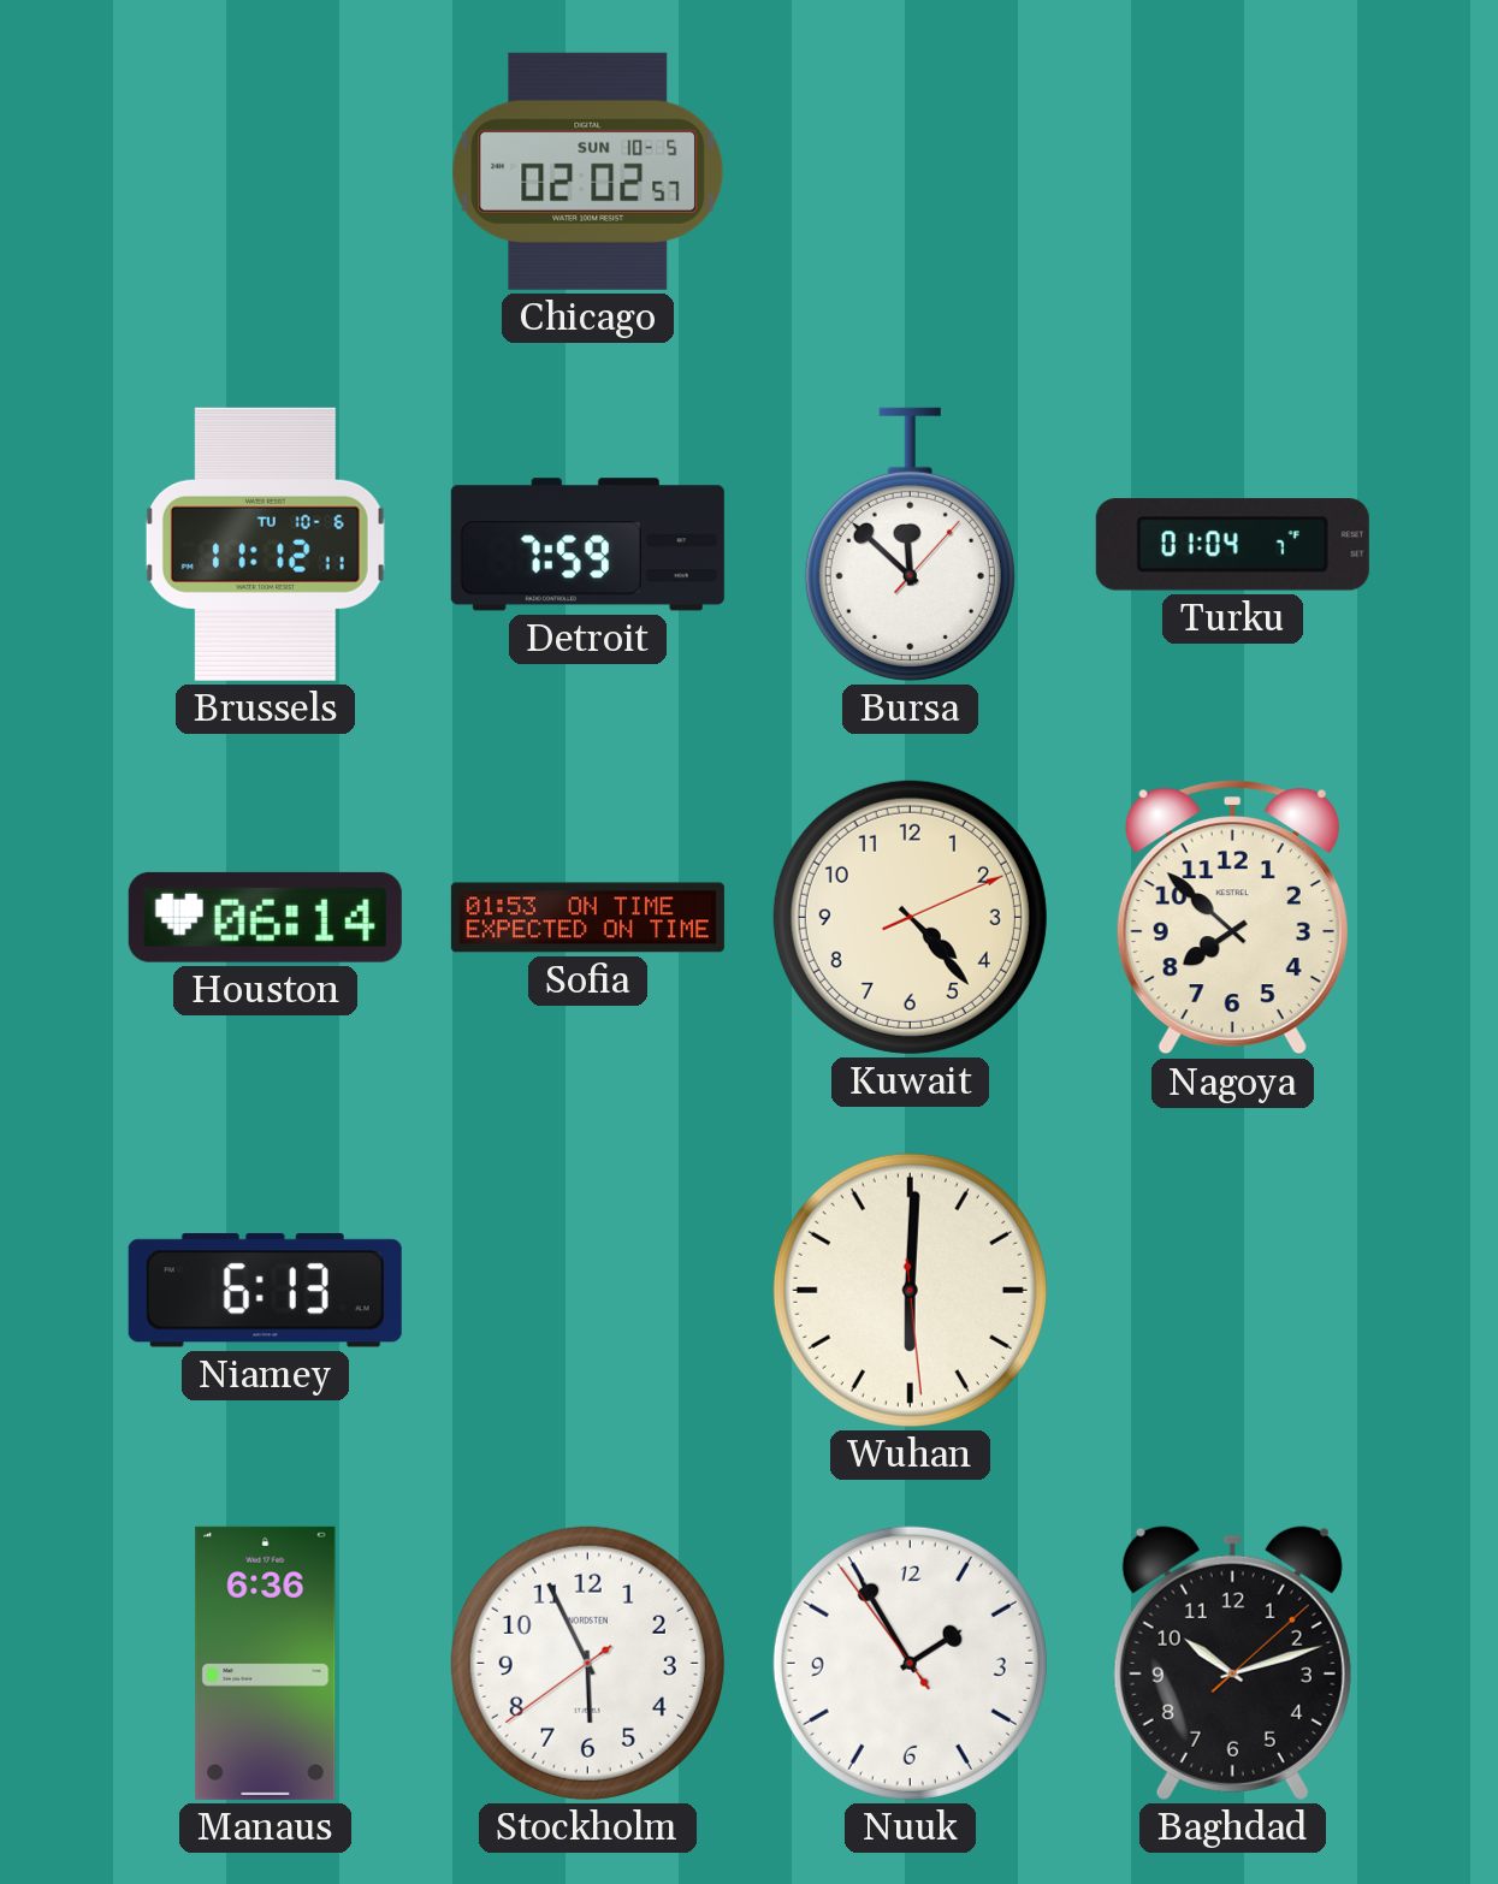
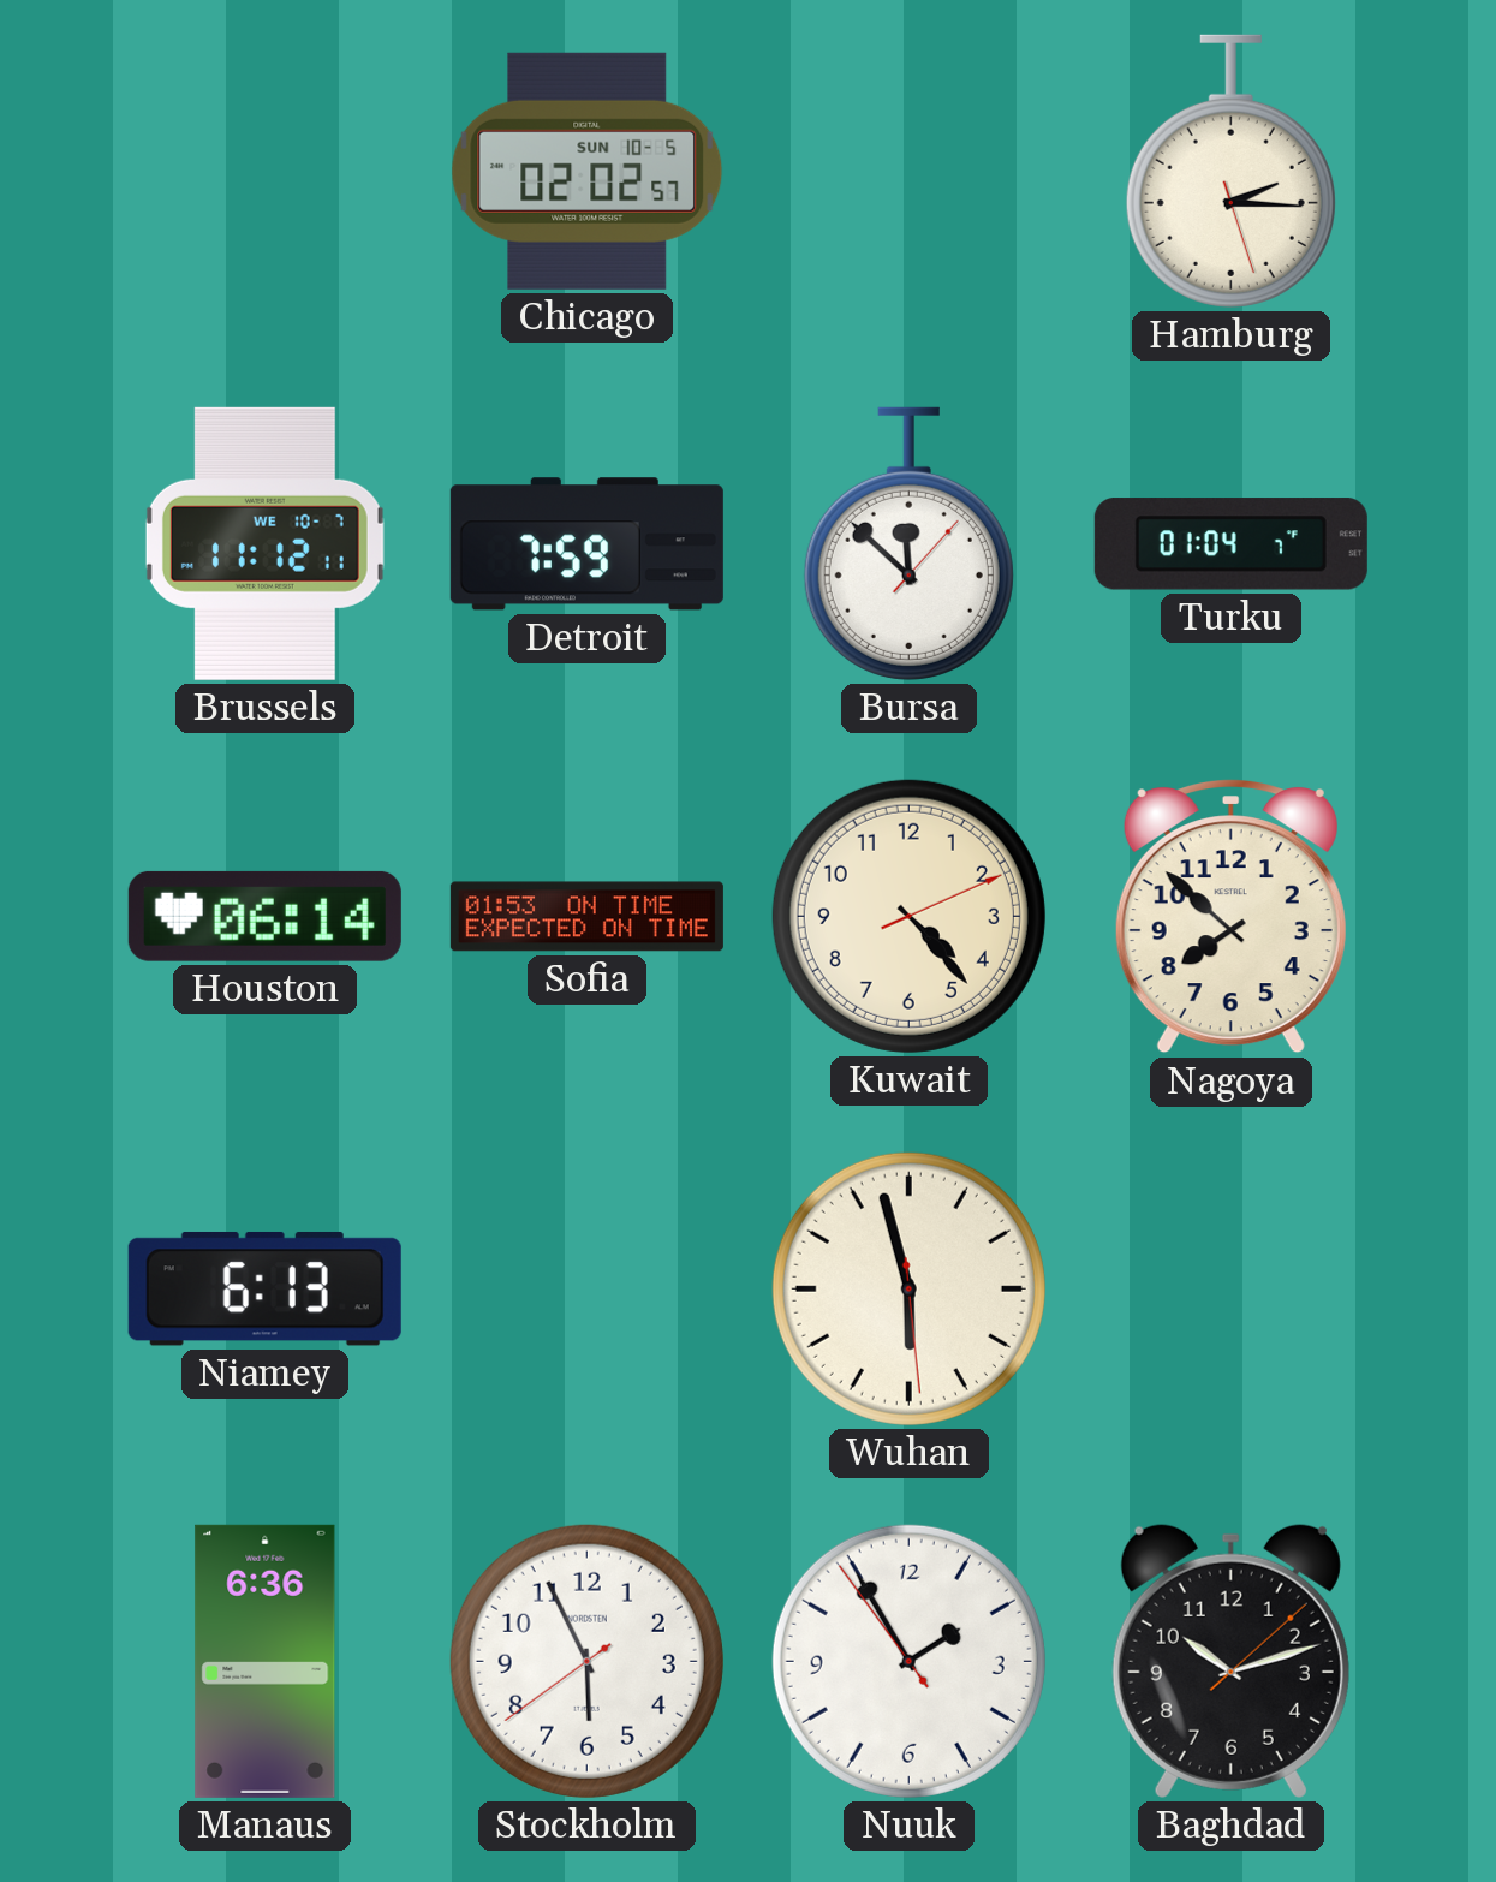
Hamburg: none -> 2:15 (1230, 171)
Brussels date: TU 10-6 -> WE 10-7 (264, 543)
Wuhan: 6:00 -> 5:57 (908, 1288)
